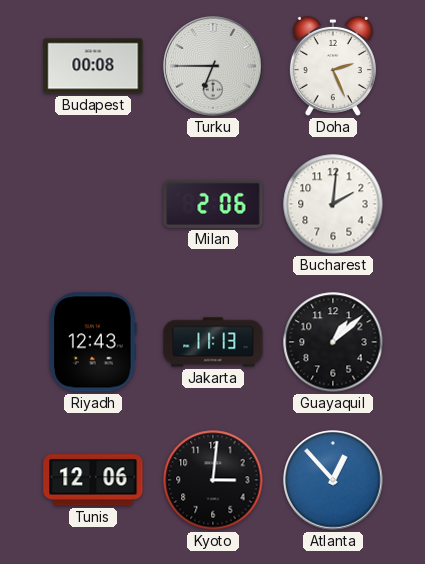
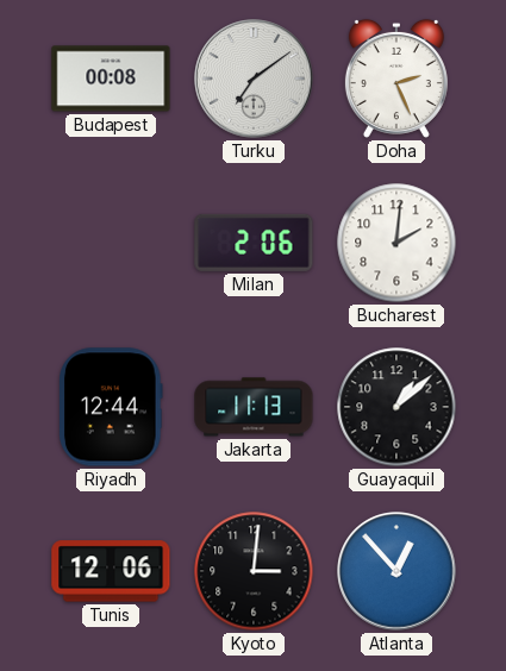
Turku: 6:45 -> 7:09 (254, 79)
Riyadh: 12:43 -> 12:44 (112, 407)
